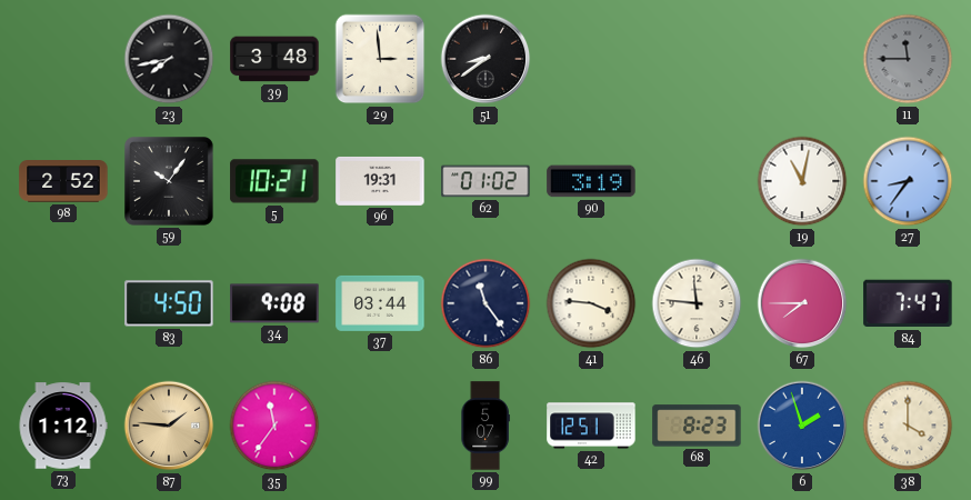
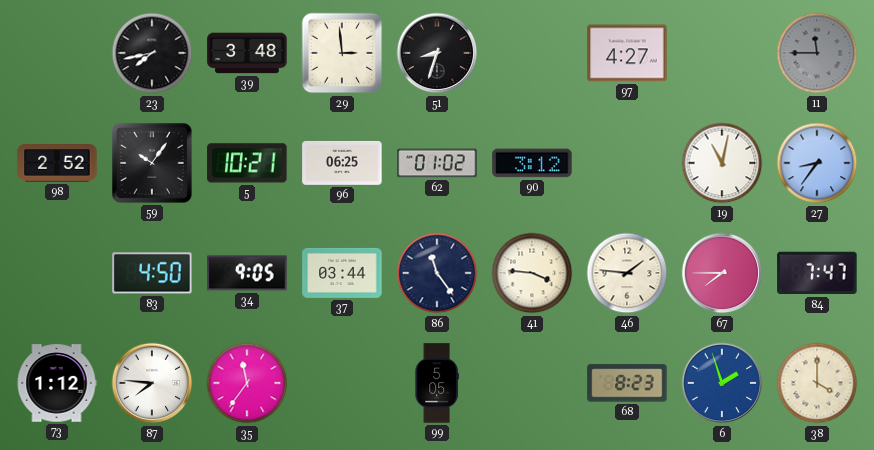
51: 8:39 -> 8:33 (437, 53)
97: none -> 4:27 (627, 53)
96: 19:31 -> 06:25 (342, 163)
90: 3:19 -> 3:12 (532, 163)
34: 9:08 -> 9:05 (247, 273)
46: 11:46 -> 1:46 (627, 273)
87: 1:46 -> 7:46 (152, 383)
87 dial: champagne -> white (152, 383)
99: 5:07 -> 5:05 (437, 383)
42: 12:51 -> none (591, 426)
